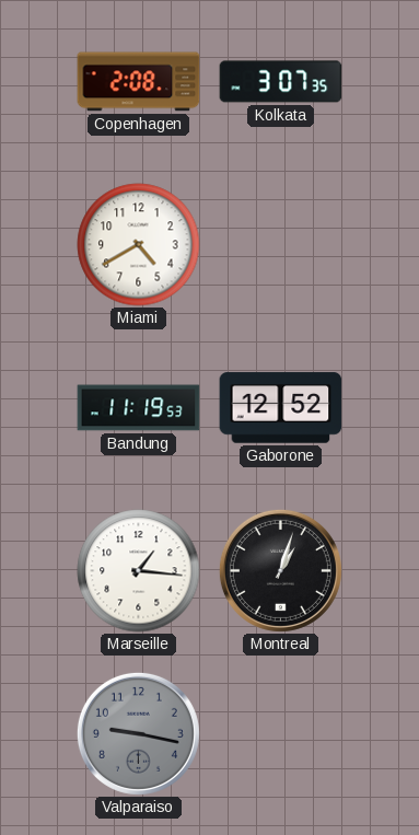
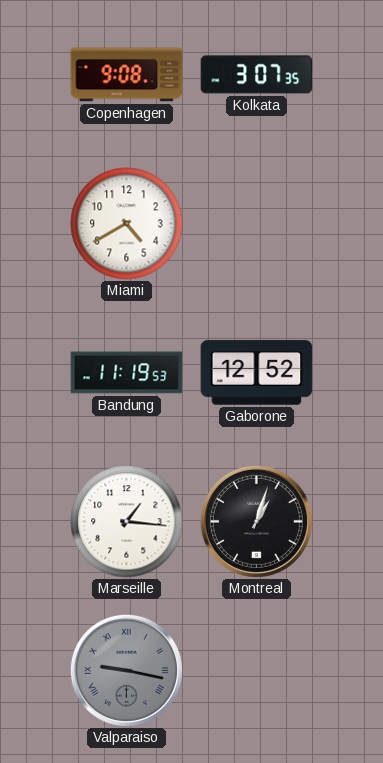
Copenhagen: 2:08 -> 9:08 (127, 75)
Valparaiso numerals: Arabic -> Roman (126, 670)
